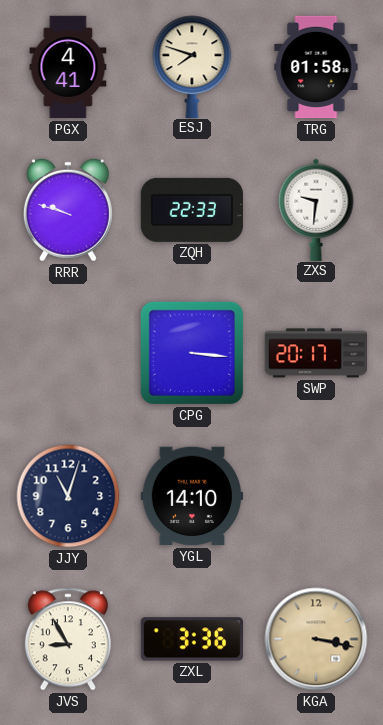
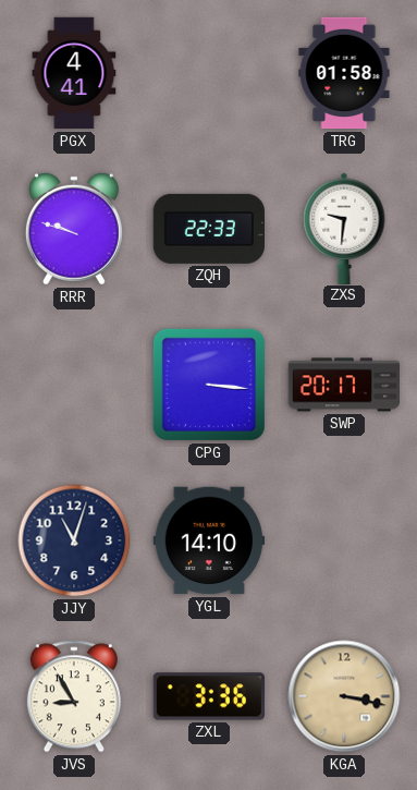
ESJ: 7:48 -> none (192, 66)
